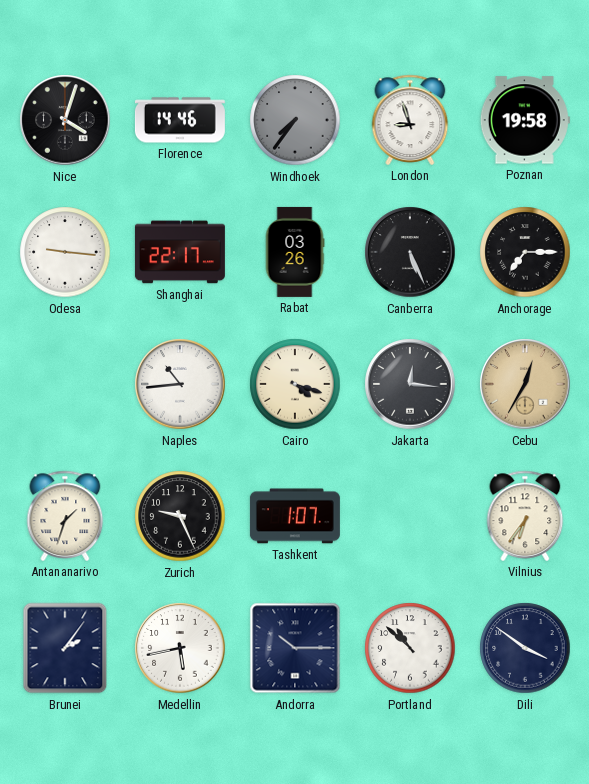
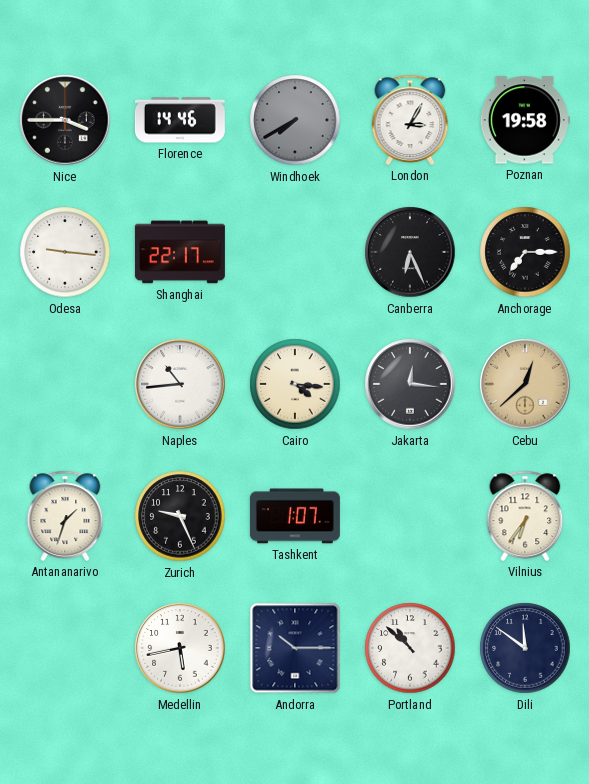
Nice: 4:03 -> 3:45 (65, 120)
Windhoek: 7:36 -> 7:40 (295, 120)
London: 8:57 -> 3:05 (410, 120)
Rabat: 03:26 -> none (295, 252)
Canberra: 5:26 -> 6:26 (410, 252)
Cairo: 4:18 -> 4:16 (295, 384)
Cebu: 12:35 -> 12:38 (525, 384)
Brunei: 2:06 -> none (65, 648)
Dili: 3:51 -> 11:51 (525, 648)
